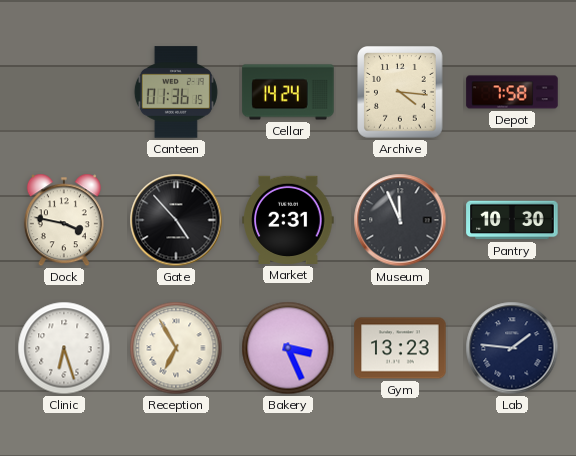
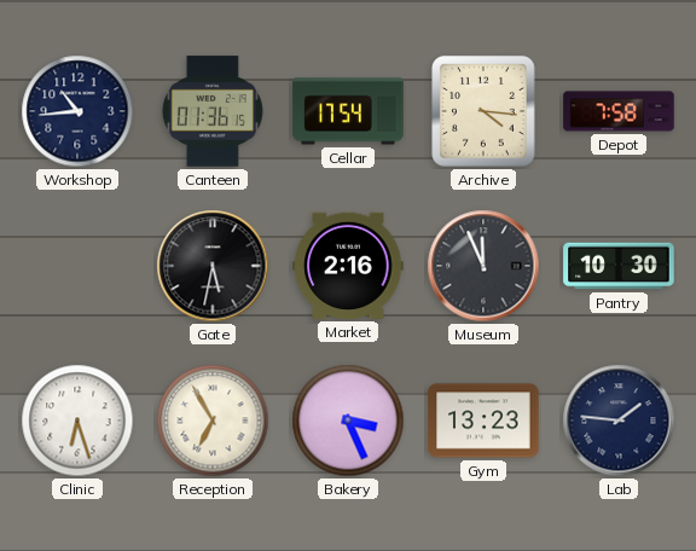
Workshop: none -> 10:44 (77, 111)
Cellar: 14:24 -> 17:54 (348, 111)
Dock: 3:47 -> none (64, 220)
Gate: 4:53 -> 5:32 (213, 266)
Market: 2:31 -> 2:16 (348, 266)
